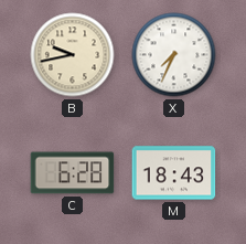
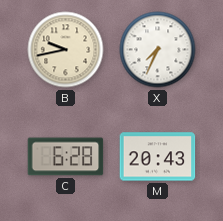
M: 18:43 -> 20:43 (158, 157)
